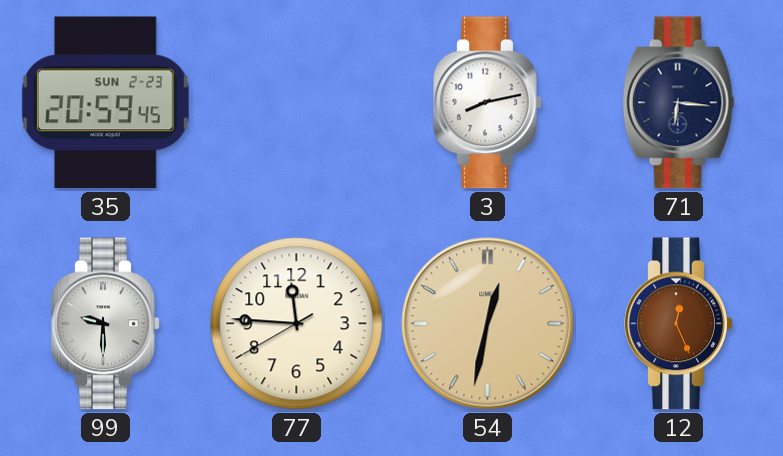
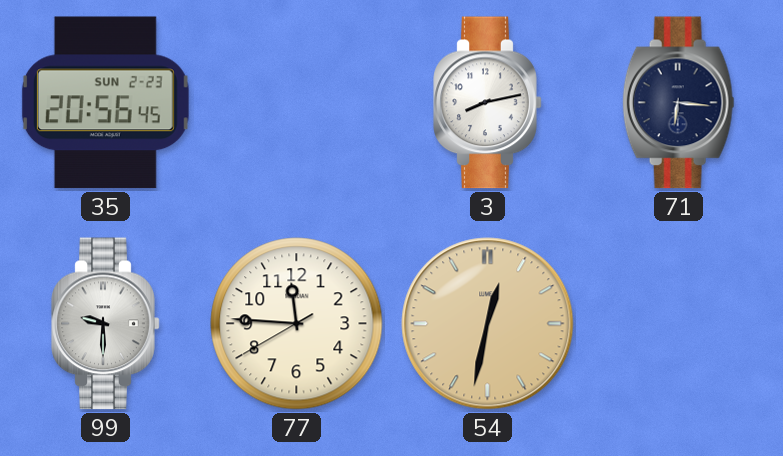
35: 20:59 -> 20:56 (105, 103)
12: 12:26 -> none (679, 324)
